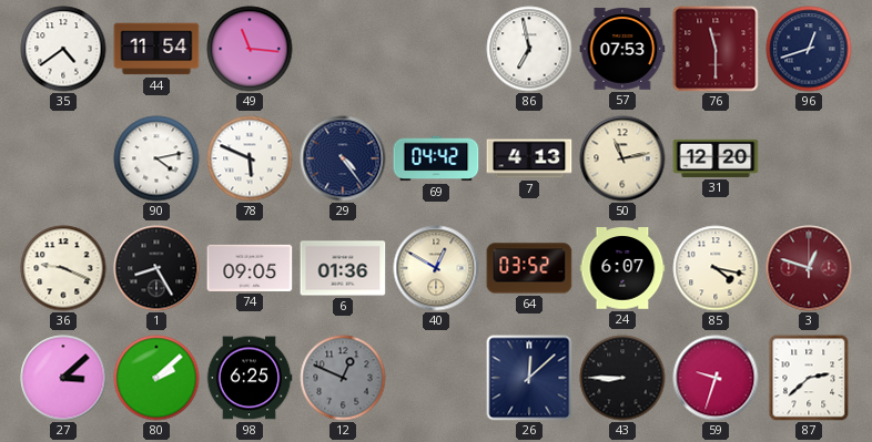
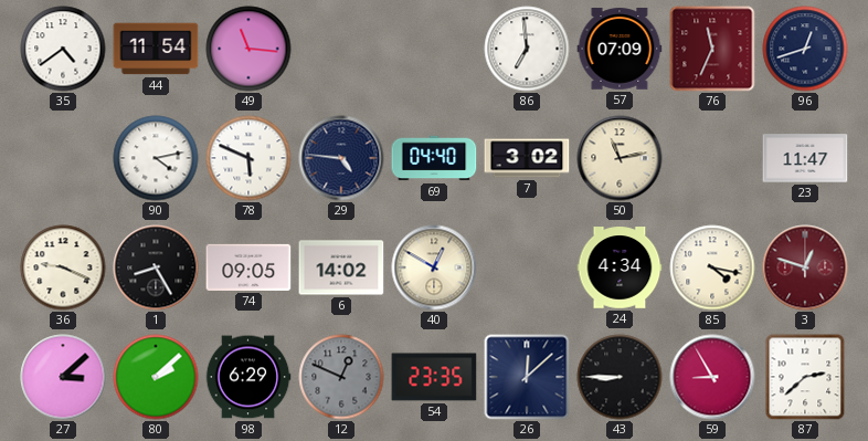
86: 6:58 -> 6:59 (527, 49)
57: 07:53 -> 07:09 (620, 49)
76: 11:30 -> 11:34 (712, 49)
29: 4:24 -> 4:46 (341, 158)
69: 04:42 -> 04:40 (434, 158)
7: 4:13 -> 3:02 (527, 158)
31: 12:20 -> none (716, 158)
23: none -> 11:47 (805, 158)
6: 01:36 -> 14:02 (341, 267)
64: 03:52 -> none (529, 268)
24: 6:07 -> 4:34 (620, 267)
98: 6:25 -> 6:29 (248, 377)
54: none -> 23:35 (434, 377)
59: 9:33 -> 8:55 (712, 377)
